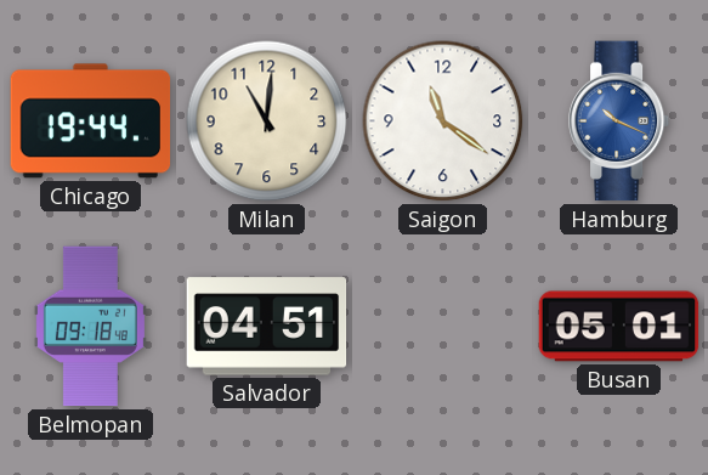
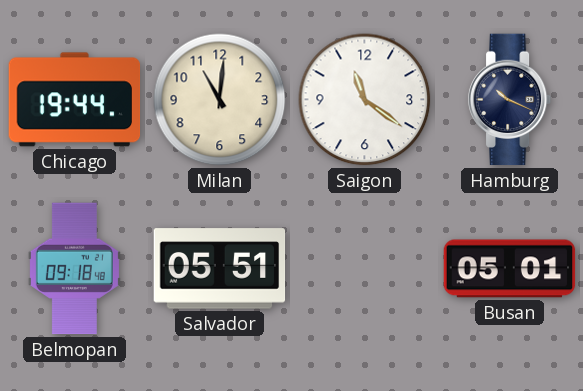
Hamburg dial: blue -> navy (510, 100)
Salvador: 04:51 -> 05:51 (220, 269)
